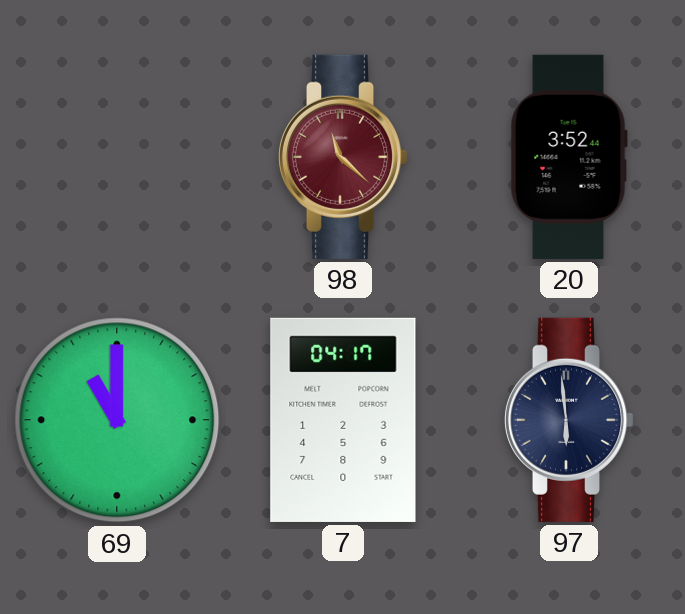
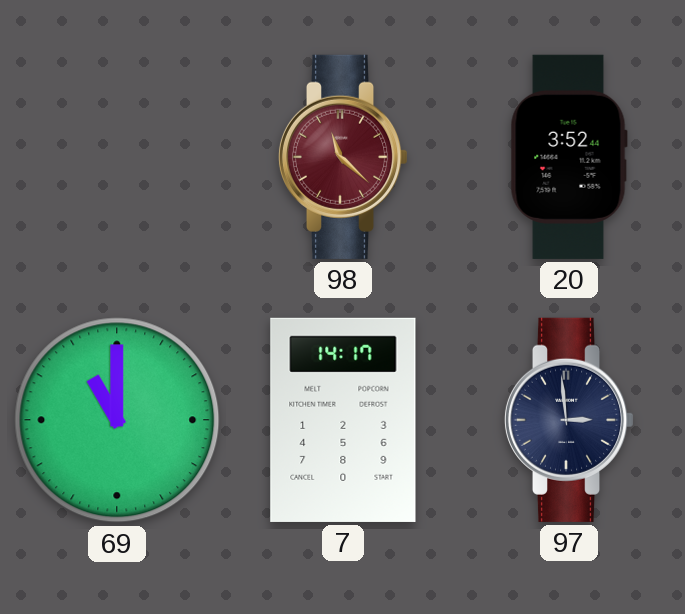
7: 04:17 -> 14:17 (343, 420)
97: 5:59 -> 2:59 (569, 420)
